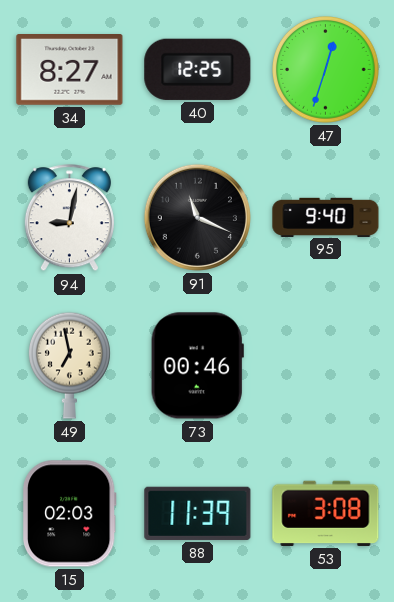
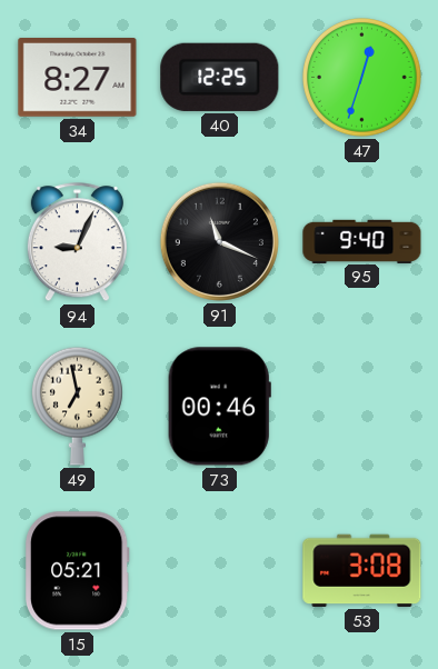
94: 9:02 -> 9:04 (77, 242)
15: 02:03 -> 05:21 (77, 571)
88: 11:39 -> none (198, 513)
